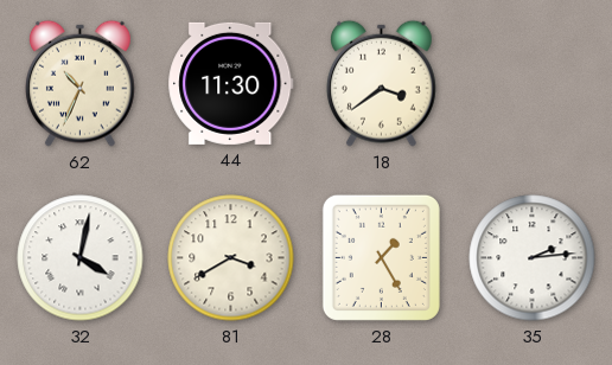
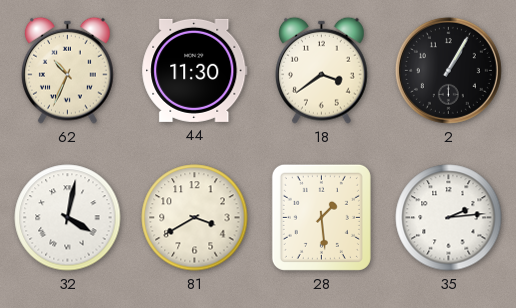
2: none -> 1:05 (448, 70)
28: 1:25 -> 1:29 (321, 217)
